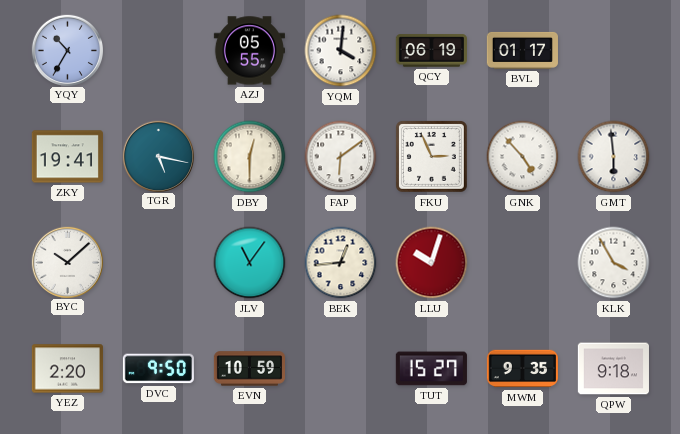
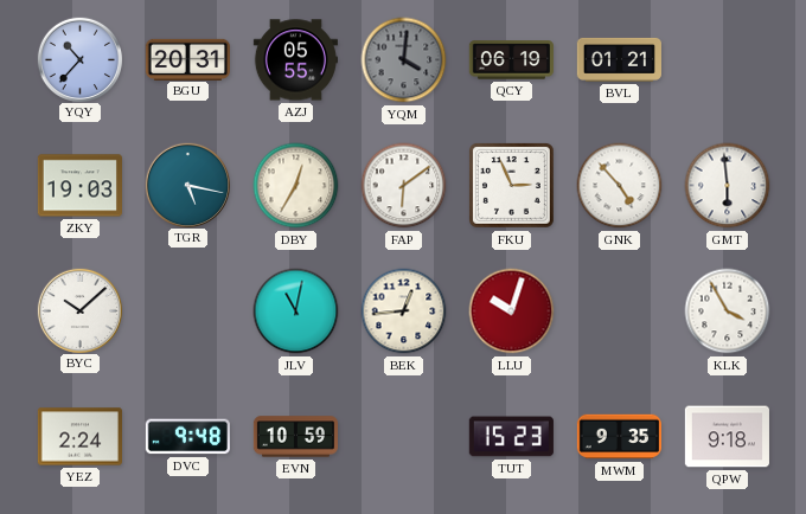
YQY: 10:35 -> 10:37 (79, 59)
BGU: none -> 20:31 (187, 59)
YQM dial: white -> grey (404, 60)
BVL: 01:17 -> 01:21 (619, 59)
ZKY: 19:41 -> 19:03 (79, 186)
DBY: 12:30 -> 12:35 (296, 186)
JLV: 11:06 -> 11:02 (296, 311)
YEZ: 2:20 -> 2:24 (79, 437)
DVC: 9:50 -> 9:48 (187, 437)
TUT: 15:27 -> 15:23 (511, 437)
